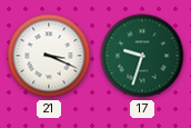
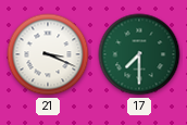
17: 9:33 -> 7:30 (139, 54)
